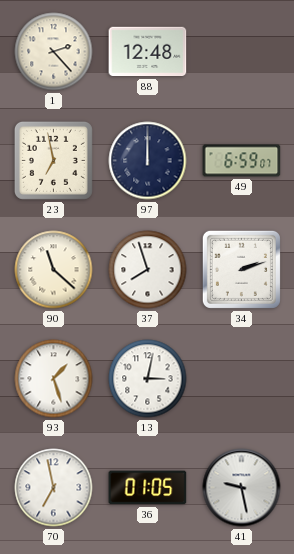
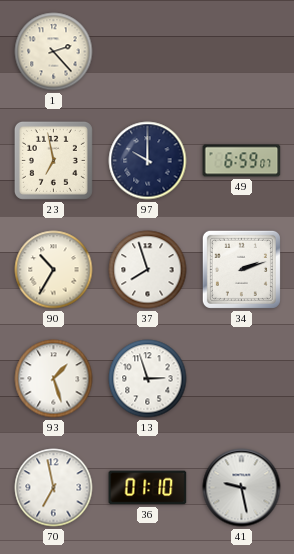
88: 12:48 -> none (148, 52)
97: 12:00 -> 10:00 (148, 161)
90: 11:22 -> 10:35 (54, 270)
13: 3:02 -> 2:57 (148, 379)
36: 01:05 -> 01:10 (148, 488)
